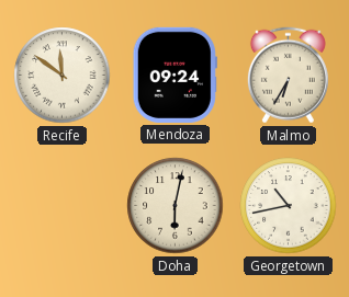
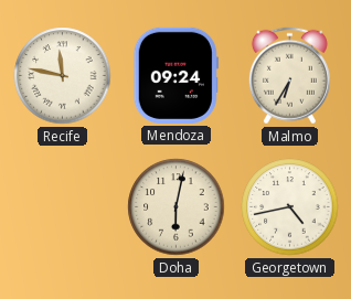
Recife: 11:51 -> 11:47 (63, 76)
Georgetown: 10:43 -> 4:43 (290, 207)
